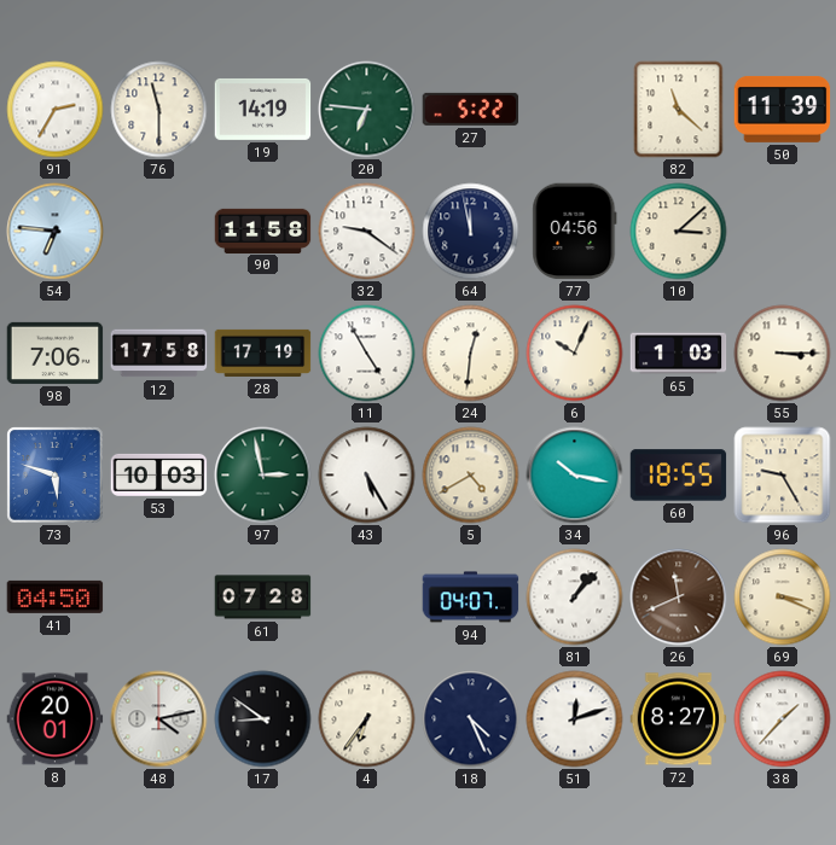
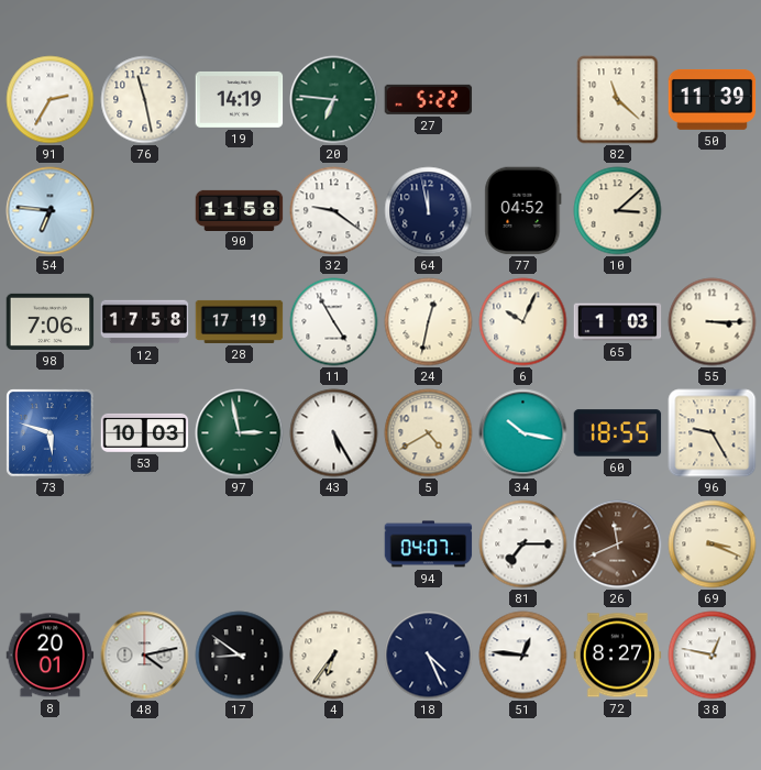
76: 11:30 -> 11:28 (145, 100)
77: 04:56 -> 04:52 (523, 211)
24: 12:31 -> 12:32 (429, 322)
41: 04:50 -> none (56, 596)
61: 07:28 -> none (263, 598)
81: 1:07 -> 7:15 (523, 544)
51: 12:12 -> 12:46 (523, 656)
38: 1:37 -> 12:47 (713, 656)
